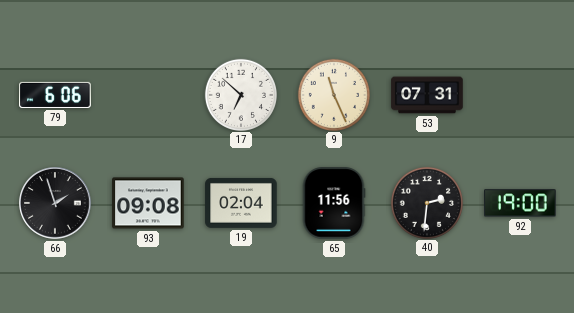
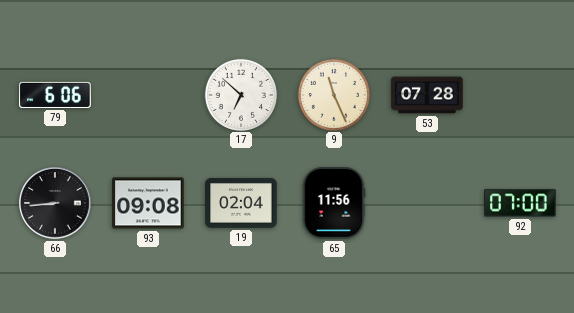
53: 07:31 -> 07:28 (427, 95)
66: 1:57 -> 8:44 (55, 203)
40: 2:31 -> none (426, 202)
92: 19:00 -> 07:00 (520, 203)
